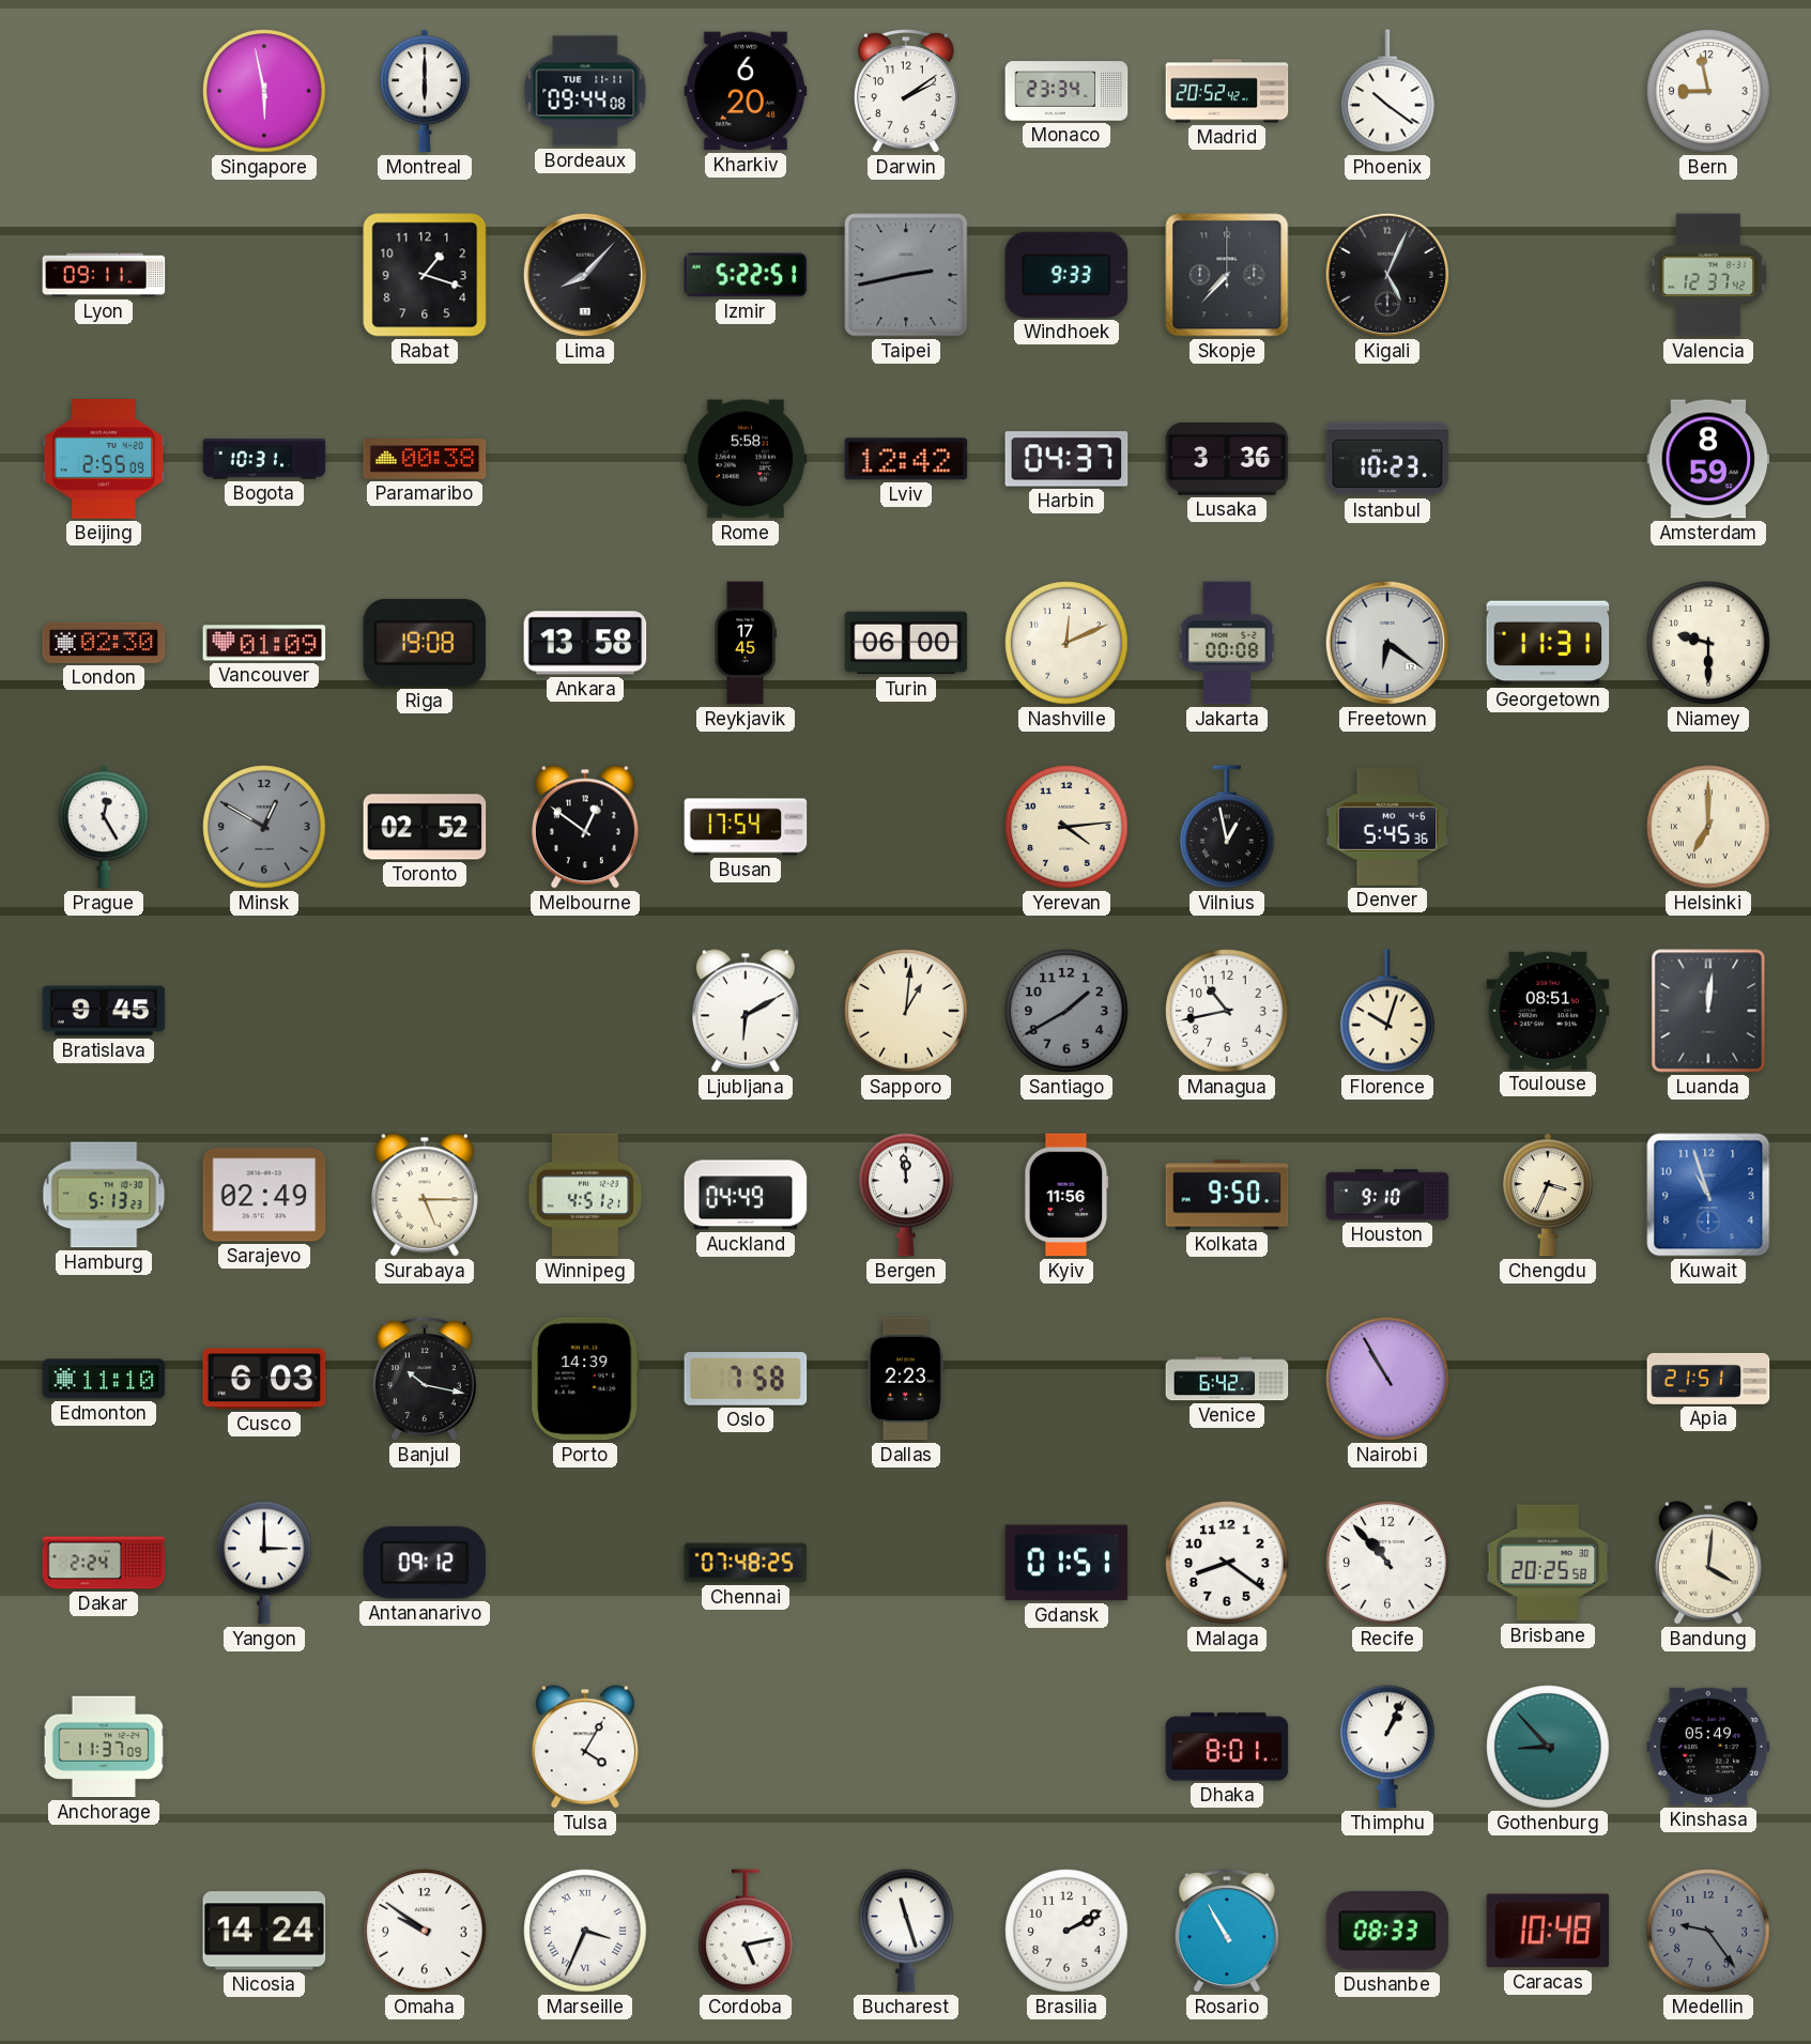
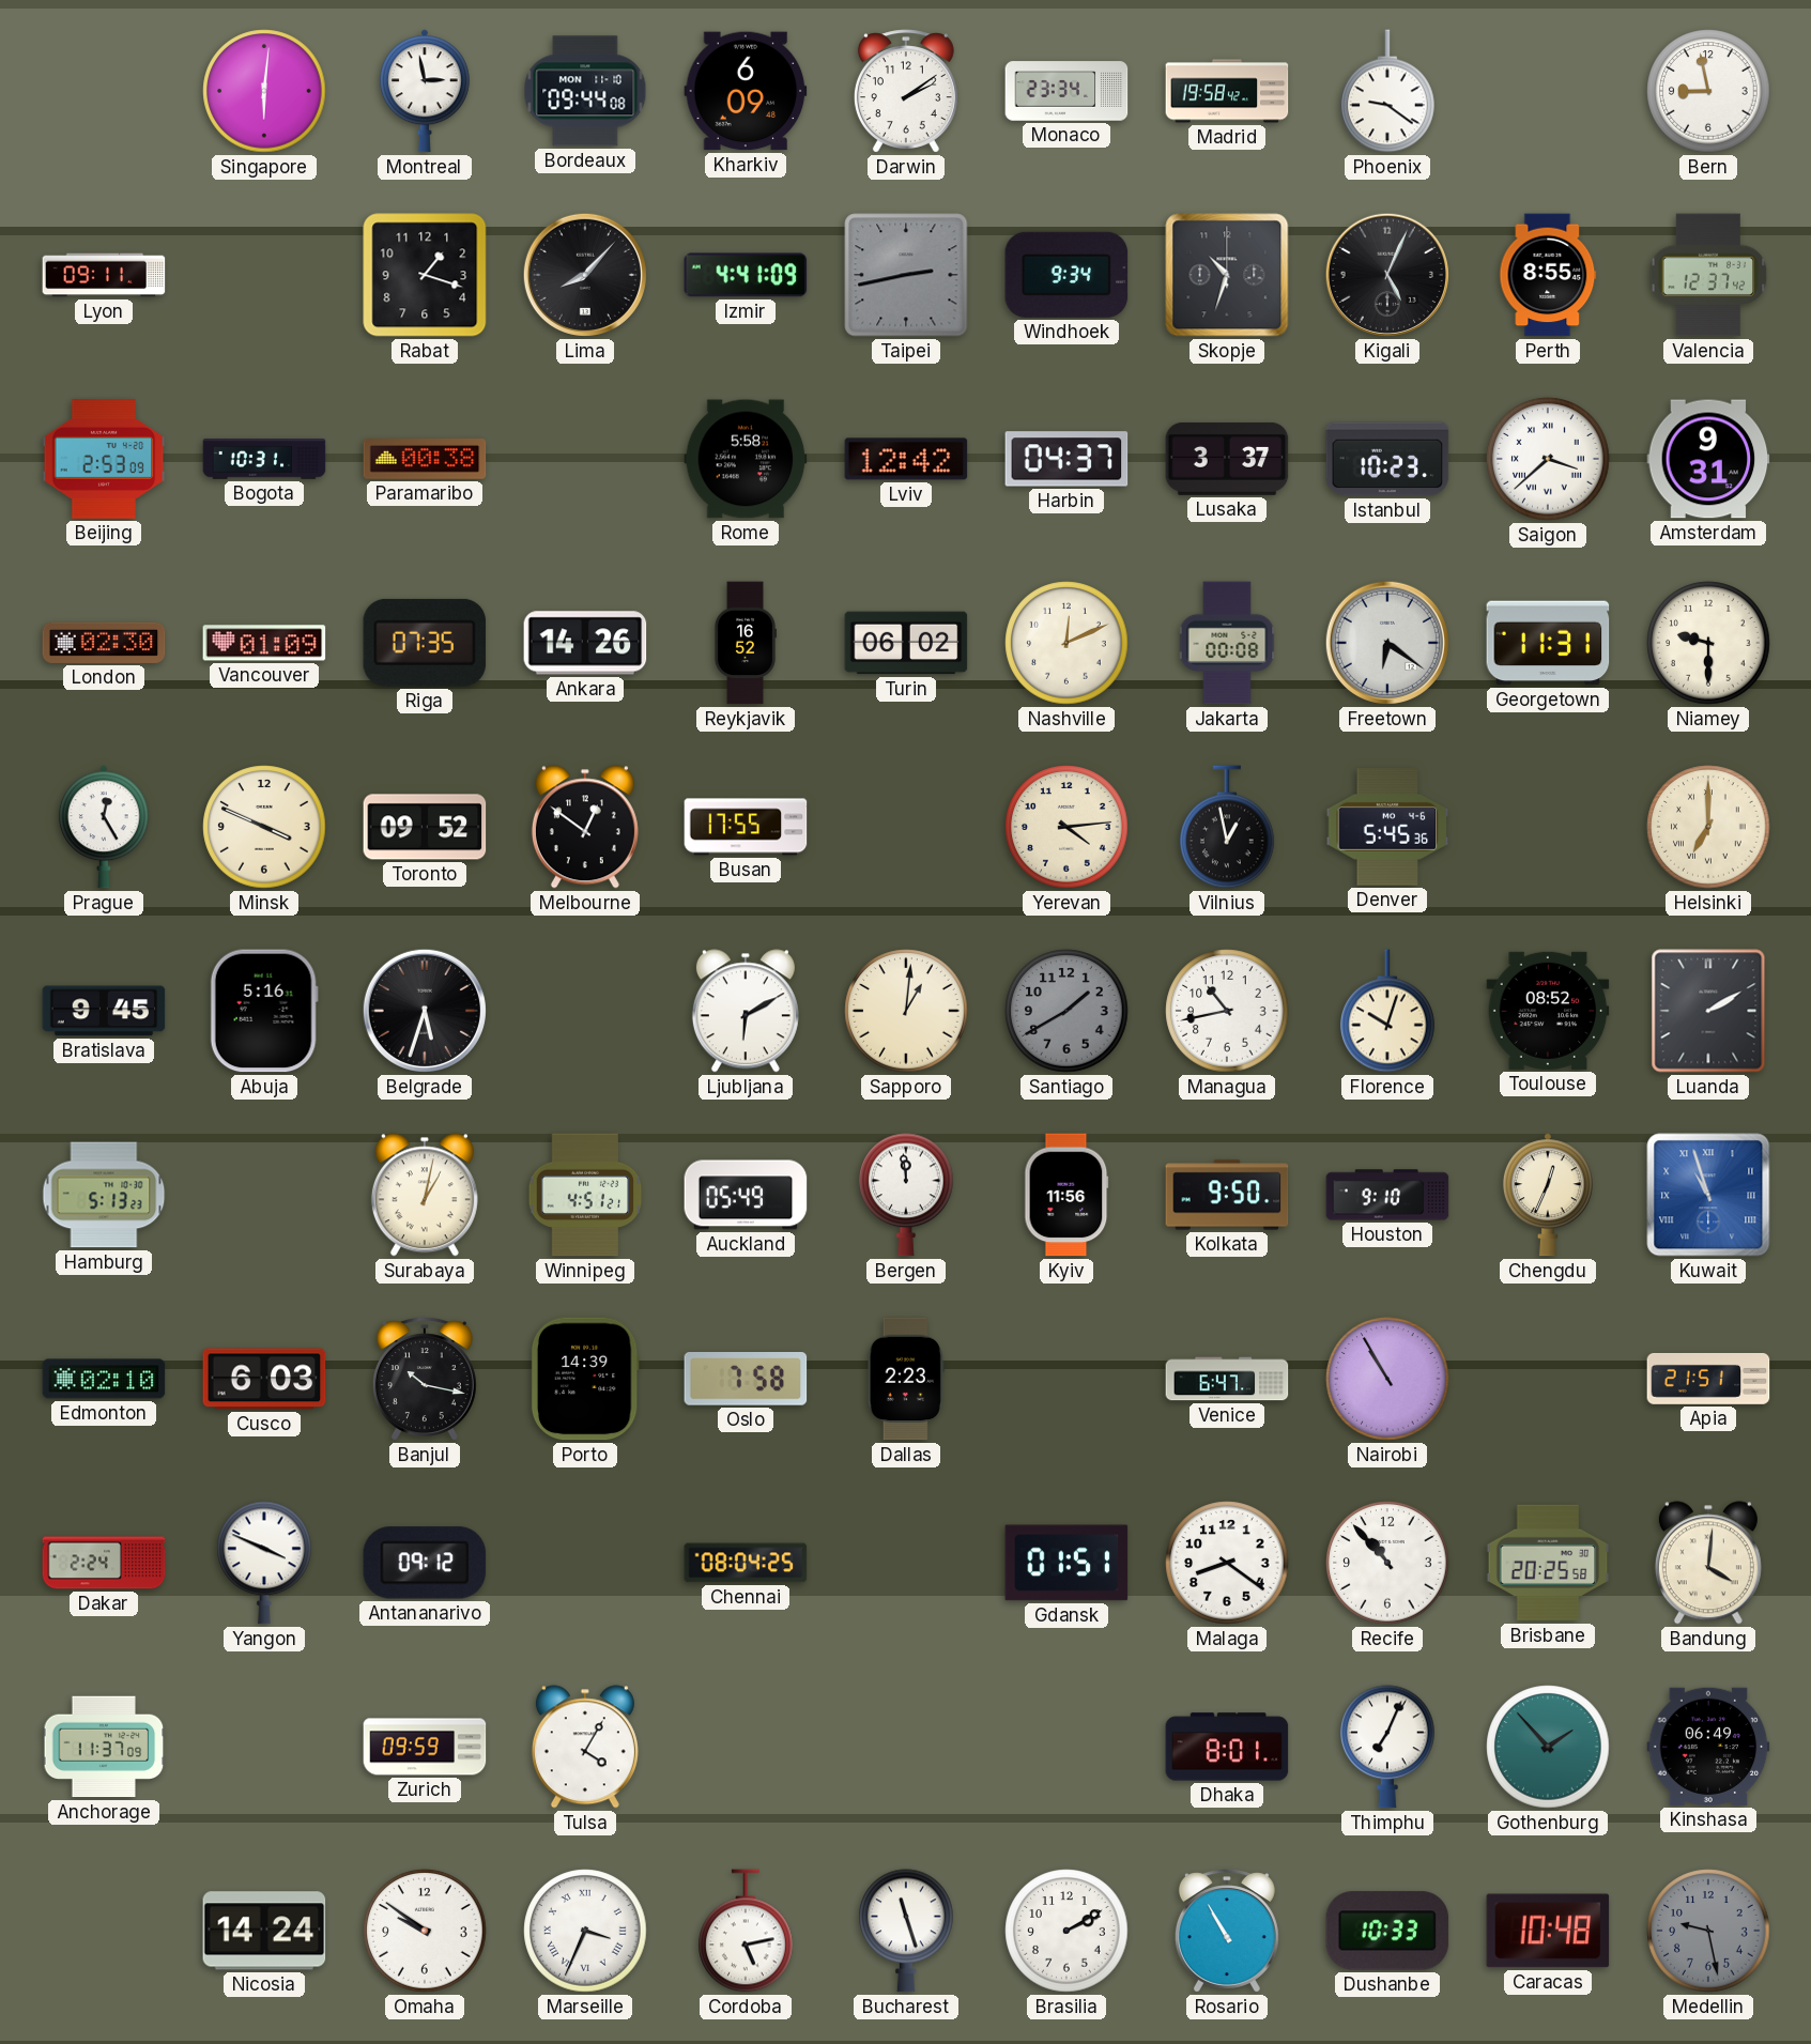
Singapore: 5:58 -> 6:01 (264, 91)
Montreal: 6:00 -> 2:58 (425, 91)
Bordeaux date: TUE 11-11 -> MON 11-10 (585, 91)
Kharkiv: 6:20 -> 6:09 (746, 91)
Madrid: 20:52 -> 19:58 (1227, 91)
Phoenix: 10:21 -> 9:21 (1387, 91)
Izmir: 5:22 -> 4:41 (746, 275)
Windhoek: 9:33 -> 9:34 (1066, 275)
Skopje: 7:37 -> 10:33 (1227, 275)
Perth: none -> 8:55 (1548, 275)
Beijing: 2:55 -> 2:53 (104, 460)
Lusaka: 3:36 -> 3:37 (1227, 459)
Saigon: none -> 3:38 (1548, 459)
Amsterdam: 8:59 -> 9:31 (1708, 459)
Riga: 19:08 -> 07:35 (425, 643)
Ankara: 13:58 -> 14:26 (585, 643)
Reykjavik: 17:45 -> 16:52 (745, 643)
Turin: 06:00 -> 06:02 (906, 643)
Minsk: 12:50 -> 3:49 (264, 827)
Minsk dial: grey -> cream (264, 827)
Toronto: 02:52 -> 09:52 (425, 827)
Busan: 17:54 -> 17:55 (746, 827)
Abuja: none -> 5:16 (264, 1011)
Belgrade: none -> 5:33 (425, 1011)
Toulouse: 08:51 -> 08:52 (1548, 1011)
Luanda: 12:01 -> 2:10 (1708, 1011)
Sarajevo: 02:49 -> none (264, 1195)
Surabaya: 5:15 -> 1:02 (425, 1195)
Auckland: 04:49 -> 05:49 (746, 1195)
Chengdu: 3:34 -> 12:34 (1548, 1195)
Kuwait numerals: Arabic -> Roman (1708, 1195)
Edmonton: 11:10 -> 02:10 (104, 1379)
Venice: 6:42 -> 6:47 (1227, 1379)
Yangon: 3:00 -> 3:49 (264, 1563)
Chennai: 07:48 -> 08:04 (746, 1563)
Zurich: none -> 09:59 (425, 1747)
Thimphu: 1:04 -> 7:04 (1387, 1747)
Gothenburg: 8:53 -> 1:53 (1548, 1747)
Kinshasa: 05:49 -> 06:49 (1708, 1747)
Dushanbe: 08:33 -> 10:33 (1387, 1931)
Medellin: 9:24 -> 9:28 (1708, 1931)
